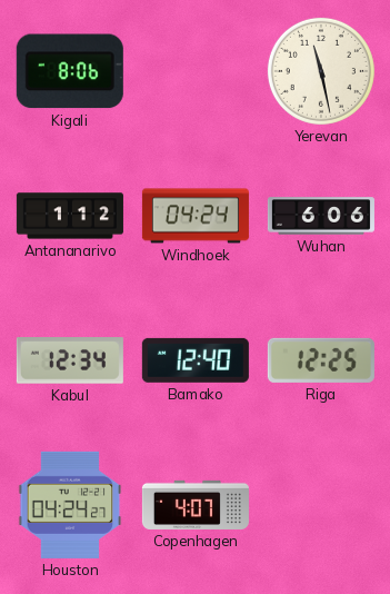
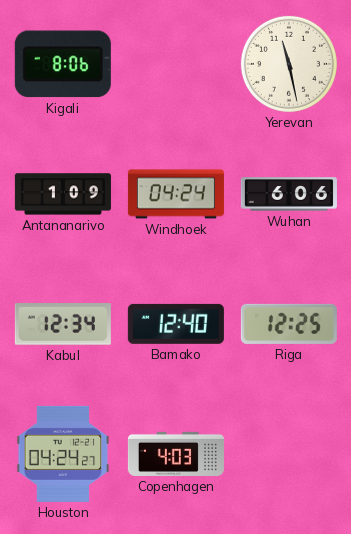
Antananarivo: 1:12 -> 1:09 (63, 194)
Copenhagen: 4:07 -> 4:03 (176, 454)
